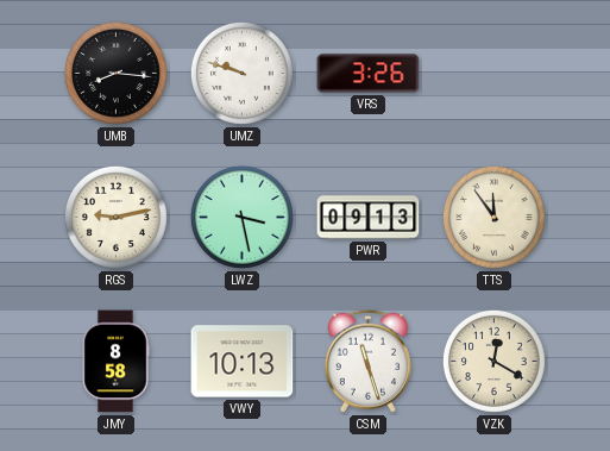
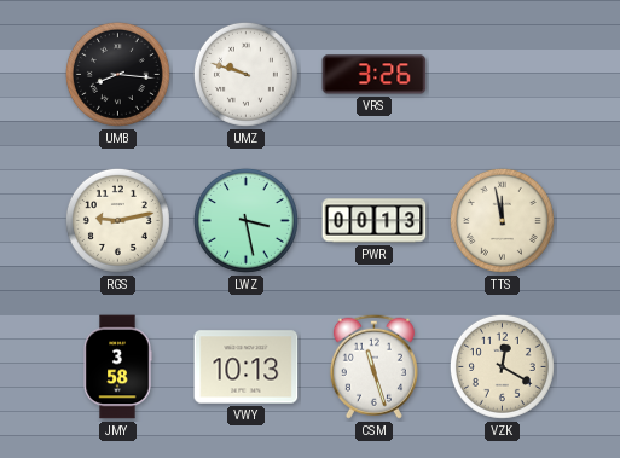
PWR: 09:13 -> 00:13 (375, 221)
TTS: 11:54 -> 11:58 (502, 220)
JMY: 8:58 -> 3:58 (117, 367)
